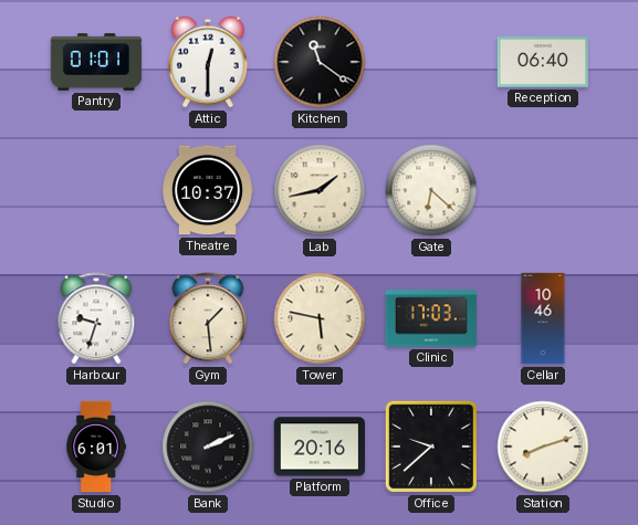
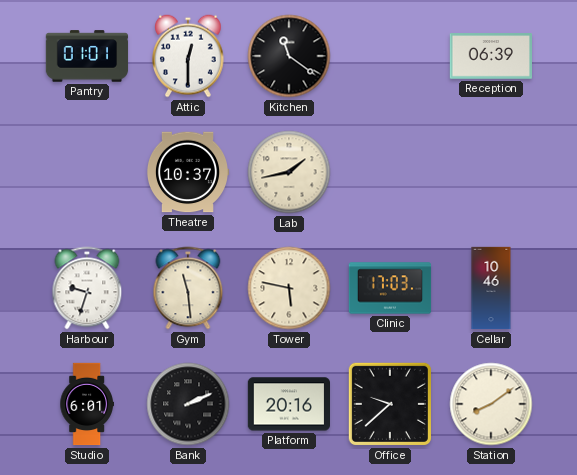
Reception: 06:40 -> 06:39 (490, 56)
Gate: 6:22 -> none (431, 190)
Gym: 1:29 -> 11:29 (188, 288)
Station: 8:12 -> 8:09 (491, 404)
